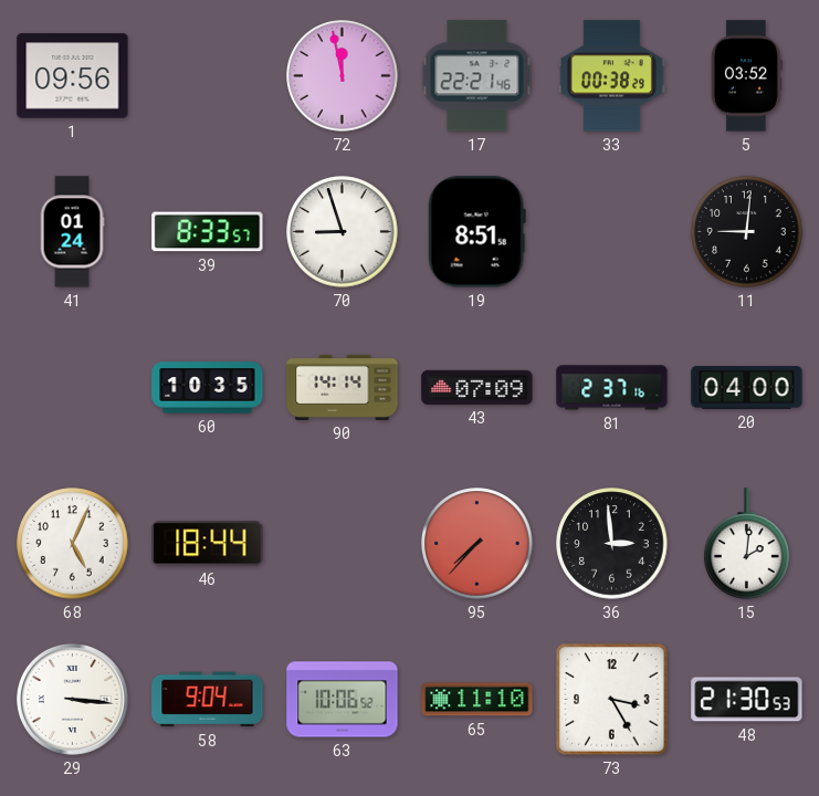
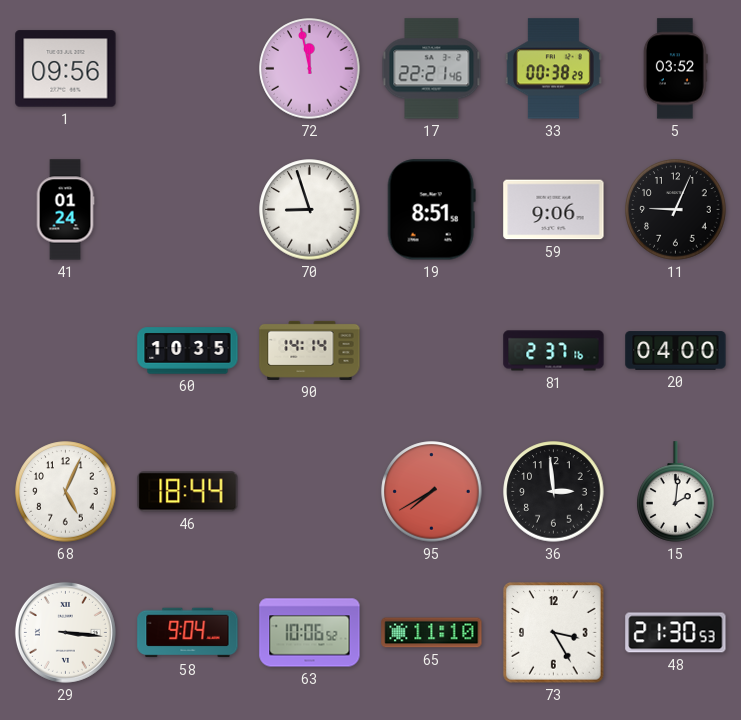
39: 8:33 -> none (208, 232)
59: none -> 9:06 (554, 210)
11: 9:01 -> 9:04 (676, 210)
43: 07:09 -> none (477, 387)
95: 7:37 -> 7:40 (432, 492)
